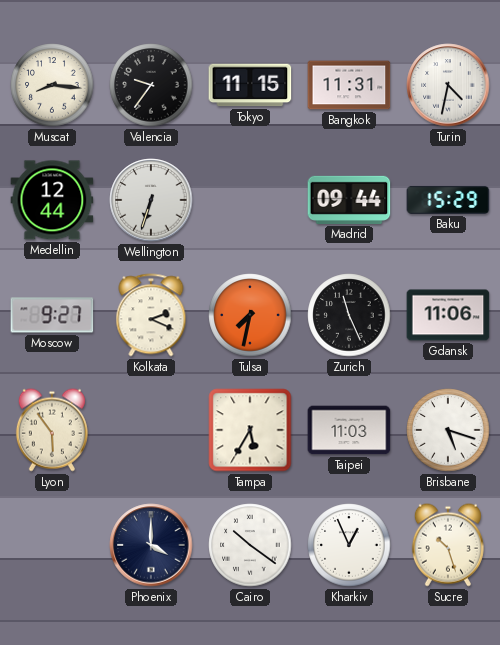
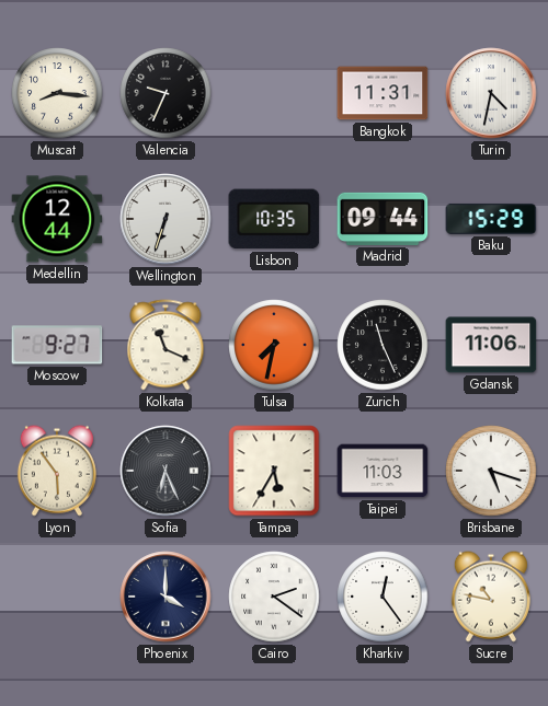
Valencia: 9:36 -> 9:34 (165, 93)
Tokyo: 11:15 -> none (250, 85)
Lisbon: none -> 10:35 (274, 219)
Kolkata: 2:19 -> 11:19 (165, 345)
Sofia: none -> 6:26 (165, 471)
Cairo: 10:21 -> 2:21 (274, 597)
Kharkiv: 12:56 -> 12:24 (383, 597)
Sucre: 10:27 -> 10:47 (491, 597)
